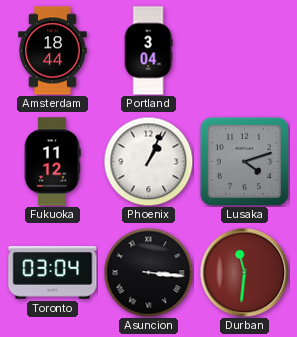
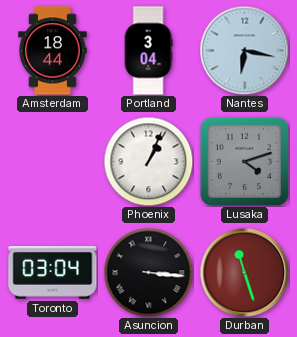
Nantes: none -> 6:17 (244, 50)
Fukuoka: 11:12 -> none (52, 162)
Durban: 11:31 -> 11:27 (244, 272)
